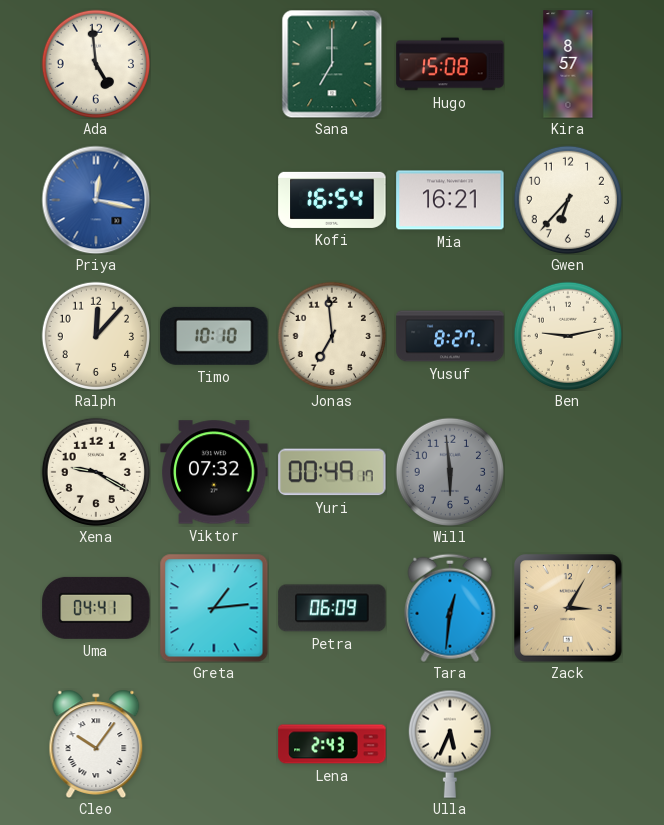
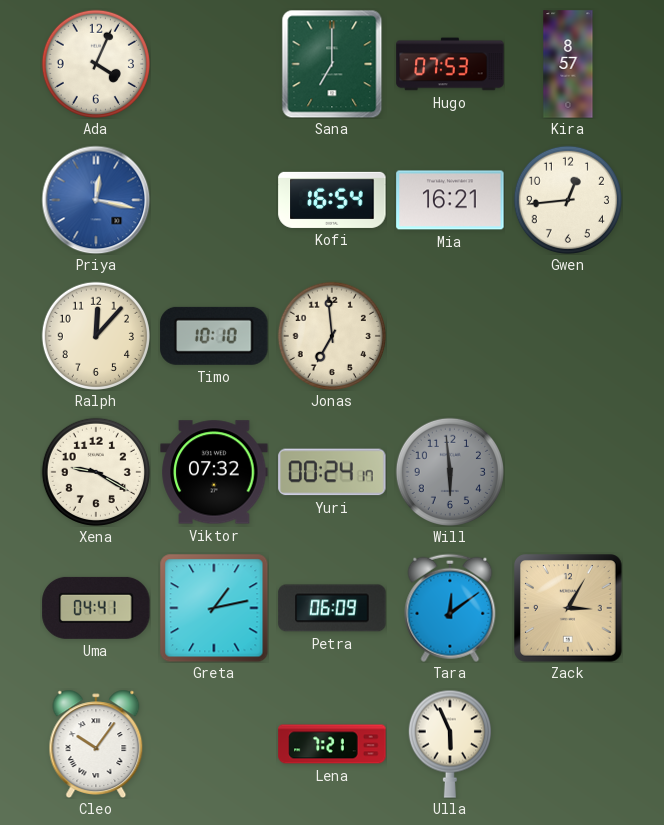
Ada: 4:59 -> 4:04 (96, 64)
Hugo: 15:08 -> 07:53 (450, 64)
Gwen: 6:37 -> 12:44 (568, 200)
Yusuf: 8:27 -> none (450, 336)
Ben: 9:13 -> none (568, 336)
Yuri: 00:49 -> 00:24 (332, 472)
Greta: 1:14 -> 1:13 (214, 608)
Tara: 12:31 -> 12:09 (450, 608)
Lena: 2:43 -> 7:21 (332, 744)
Ulla: 5:34 -> 5:56 (450, 744)
